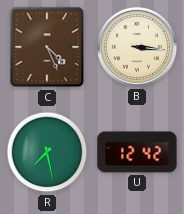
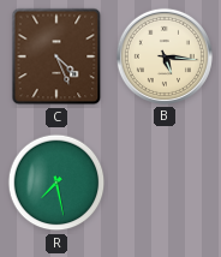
B: 3:16 -> 5:16 (165, 56)
U: 12:42 -> none (137, 152)
